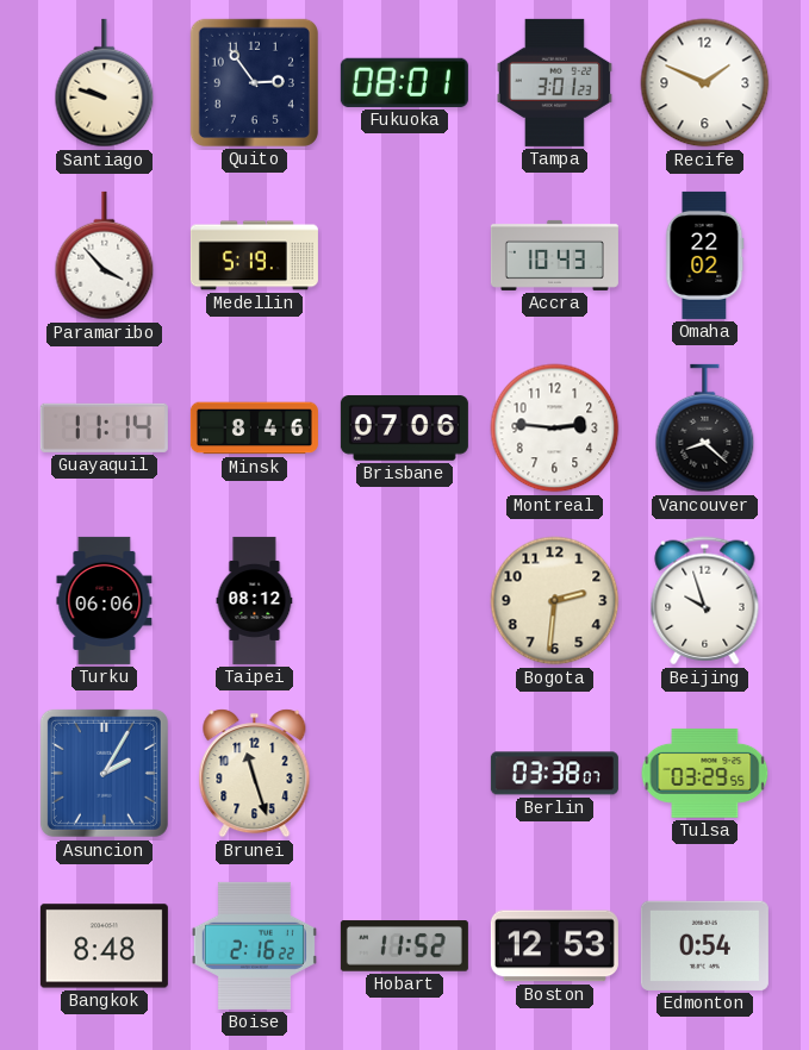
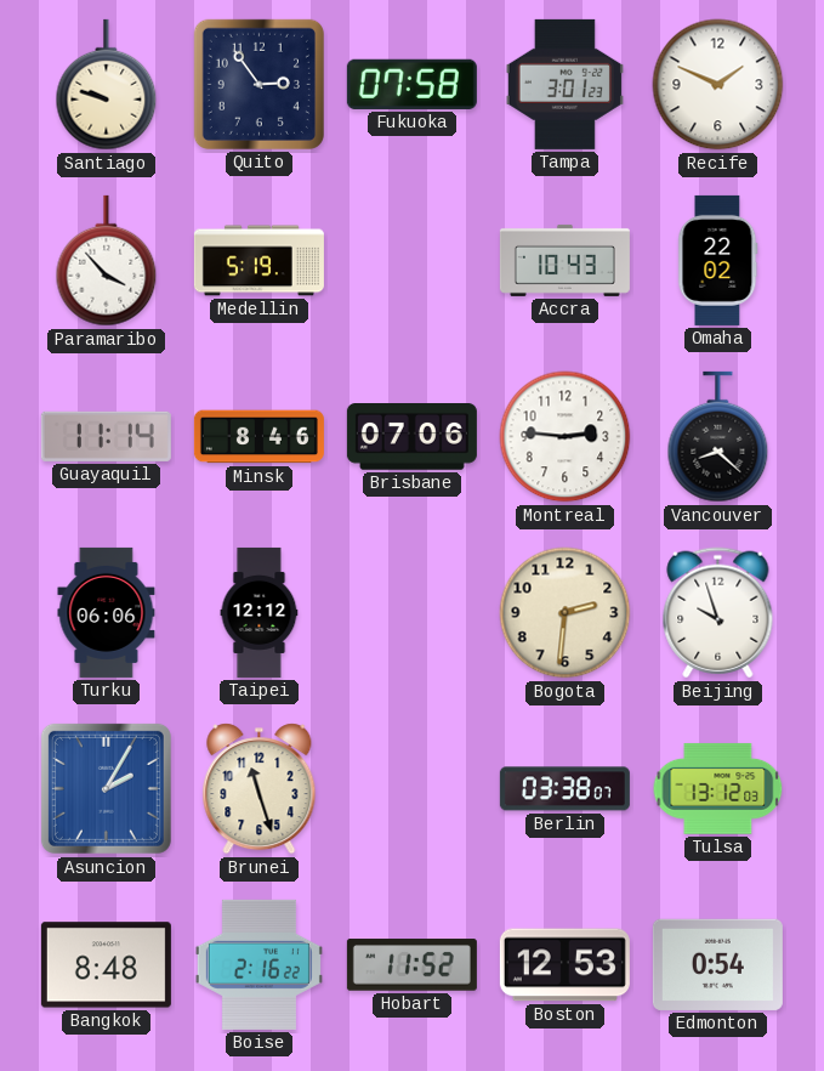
Fukuoka: 08:01 -> 07:58 (411, 84)
Taipei: 08:12 -> 12:12 (260, 612)
Tulsa: 03:29 -> 13:12 (718, 788)
